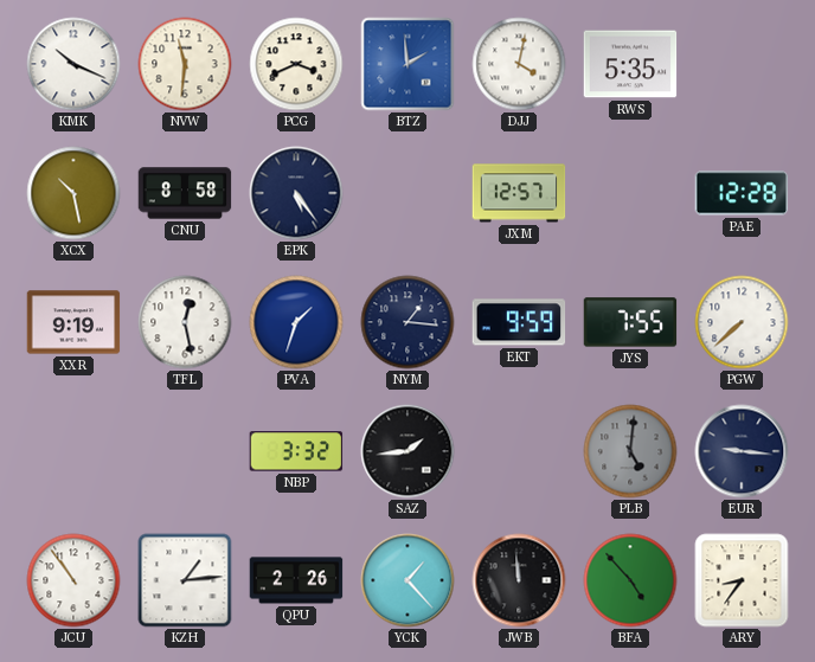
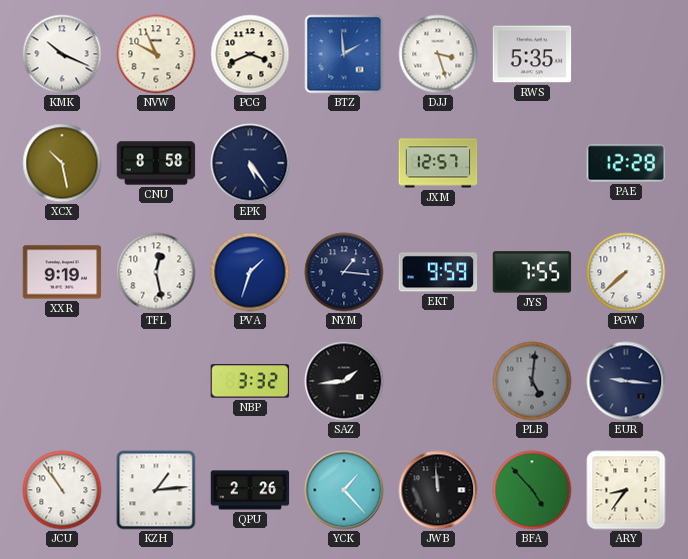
NVW: 11:31 -> 9:56 (156, 54)
DJJ: 4:02 -> 3:27 (438, 54)
